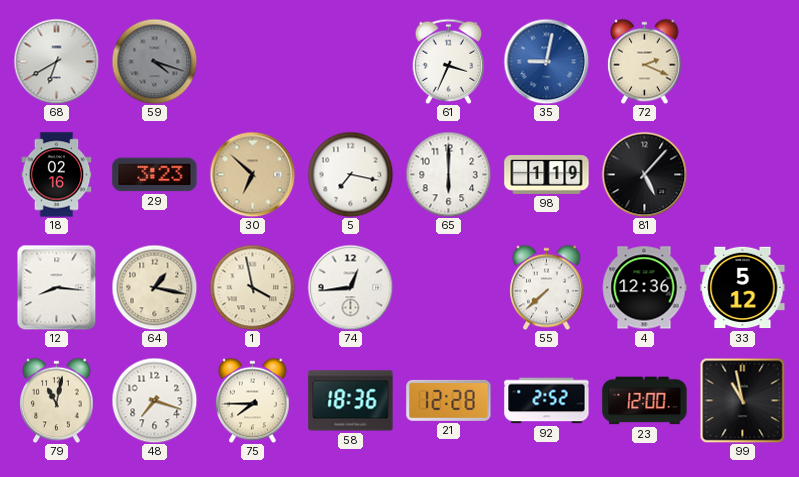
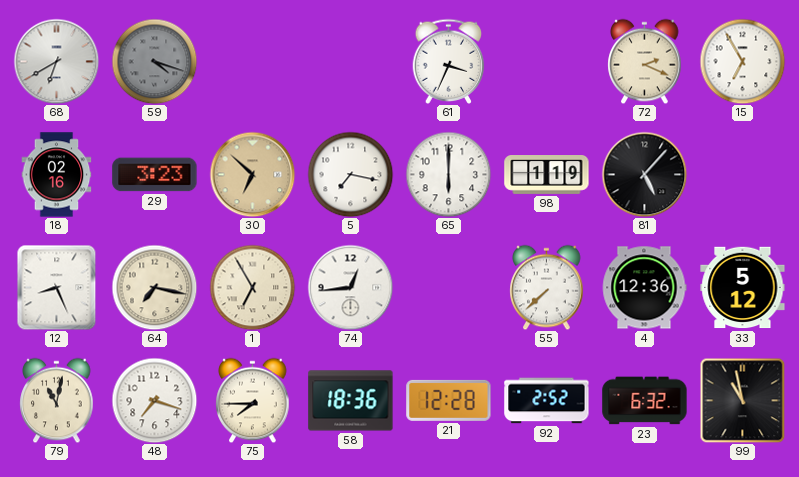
35: 9:02 -> none (546, 61)
15: none -> 6:55 (742, 61)
12: 8:16 -> 8:26 (57, 287)
64: 1:17 -> 7:17 (154, 287)
1: 3:58 -> 6:55 (252, 287)
23: 12:00 -> 6:32 (645, 401)
